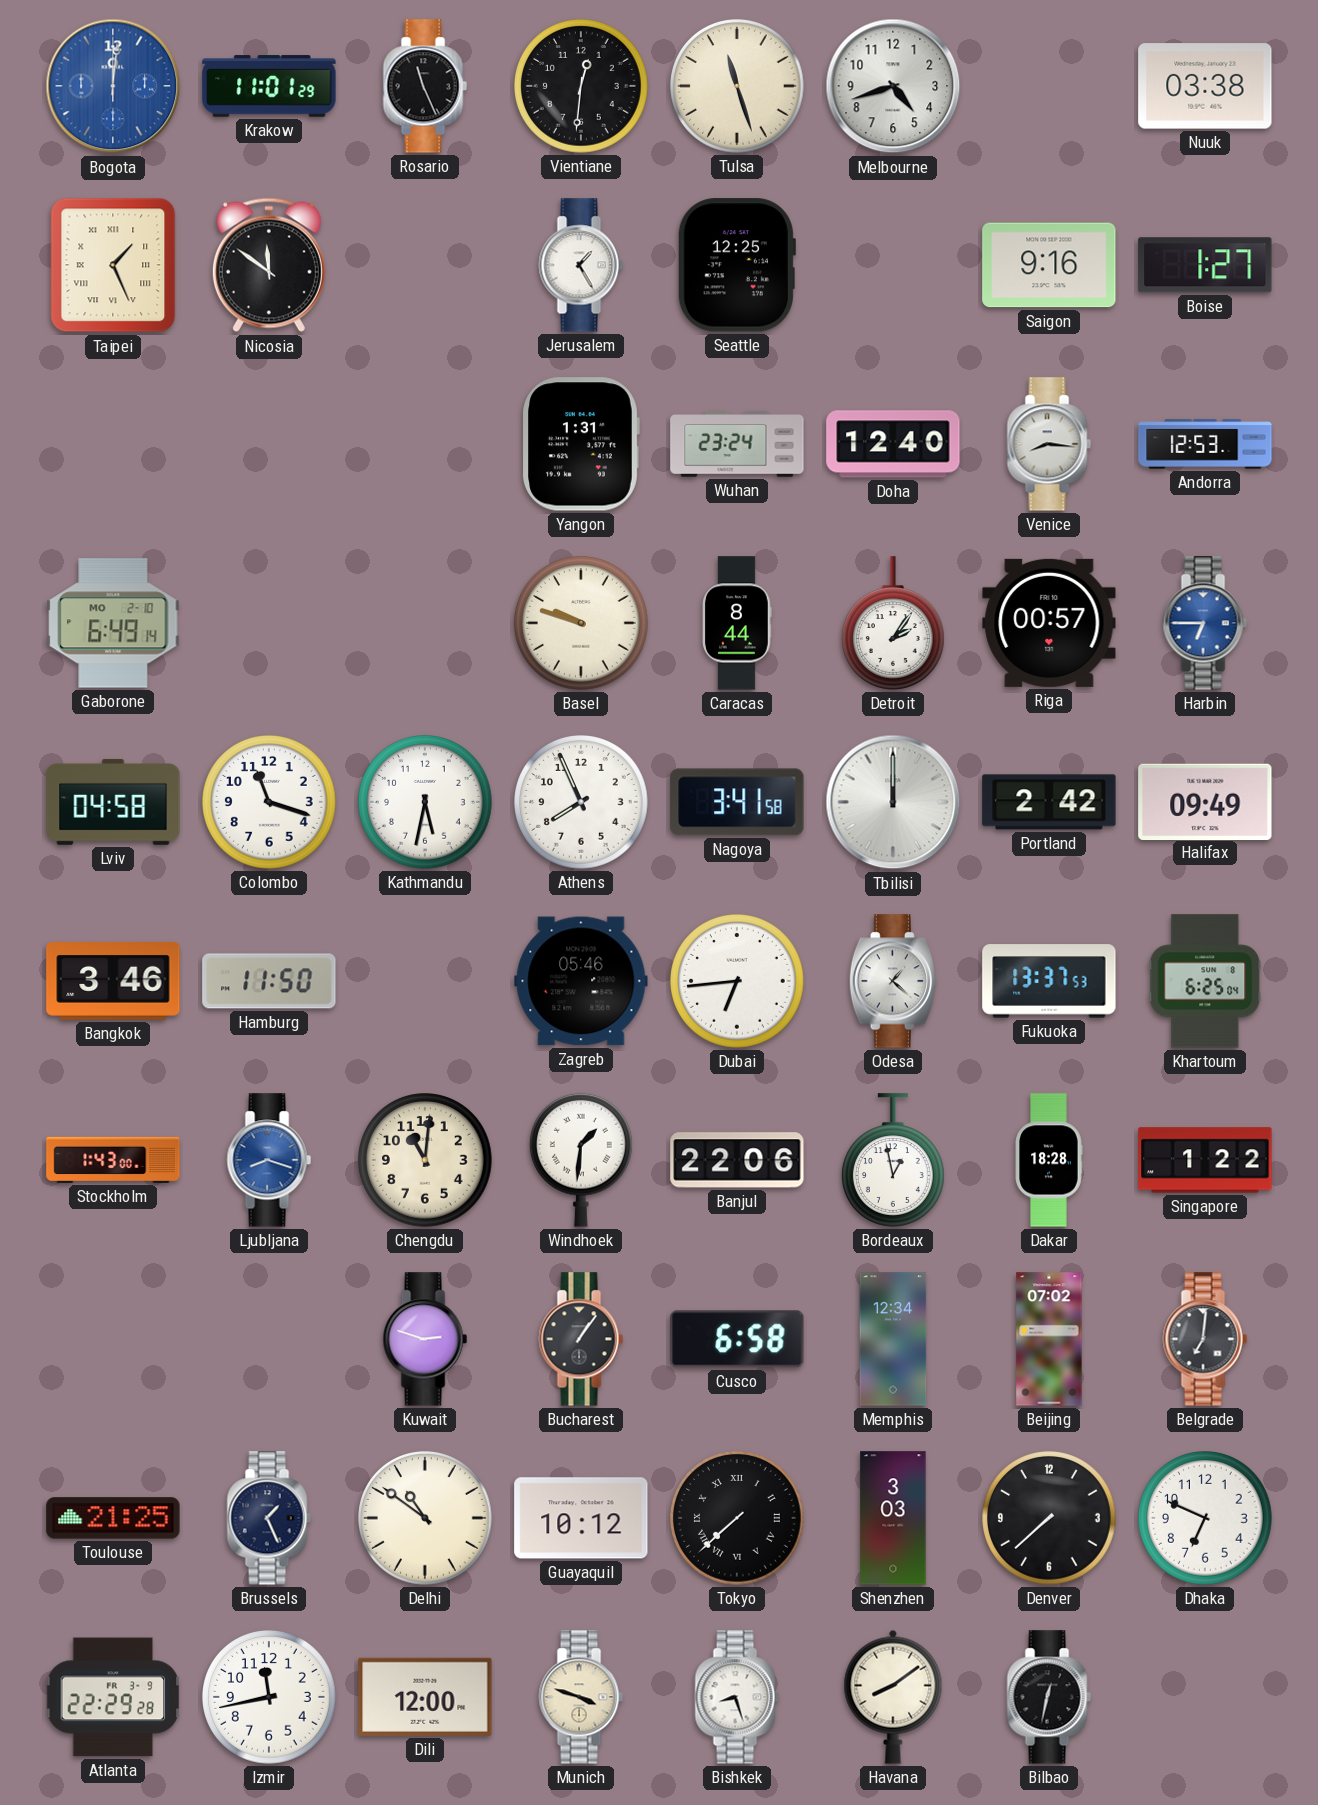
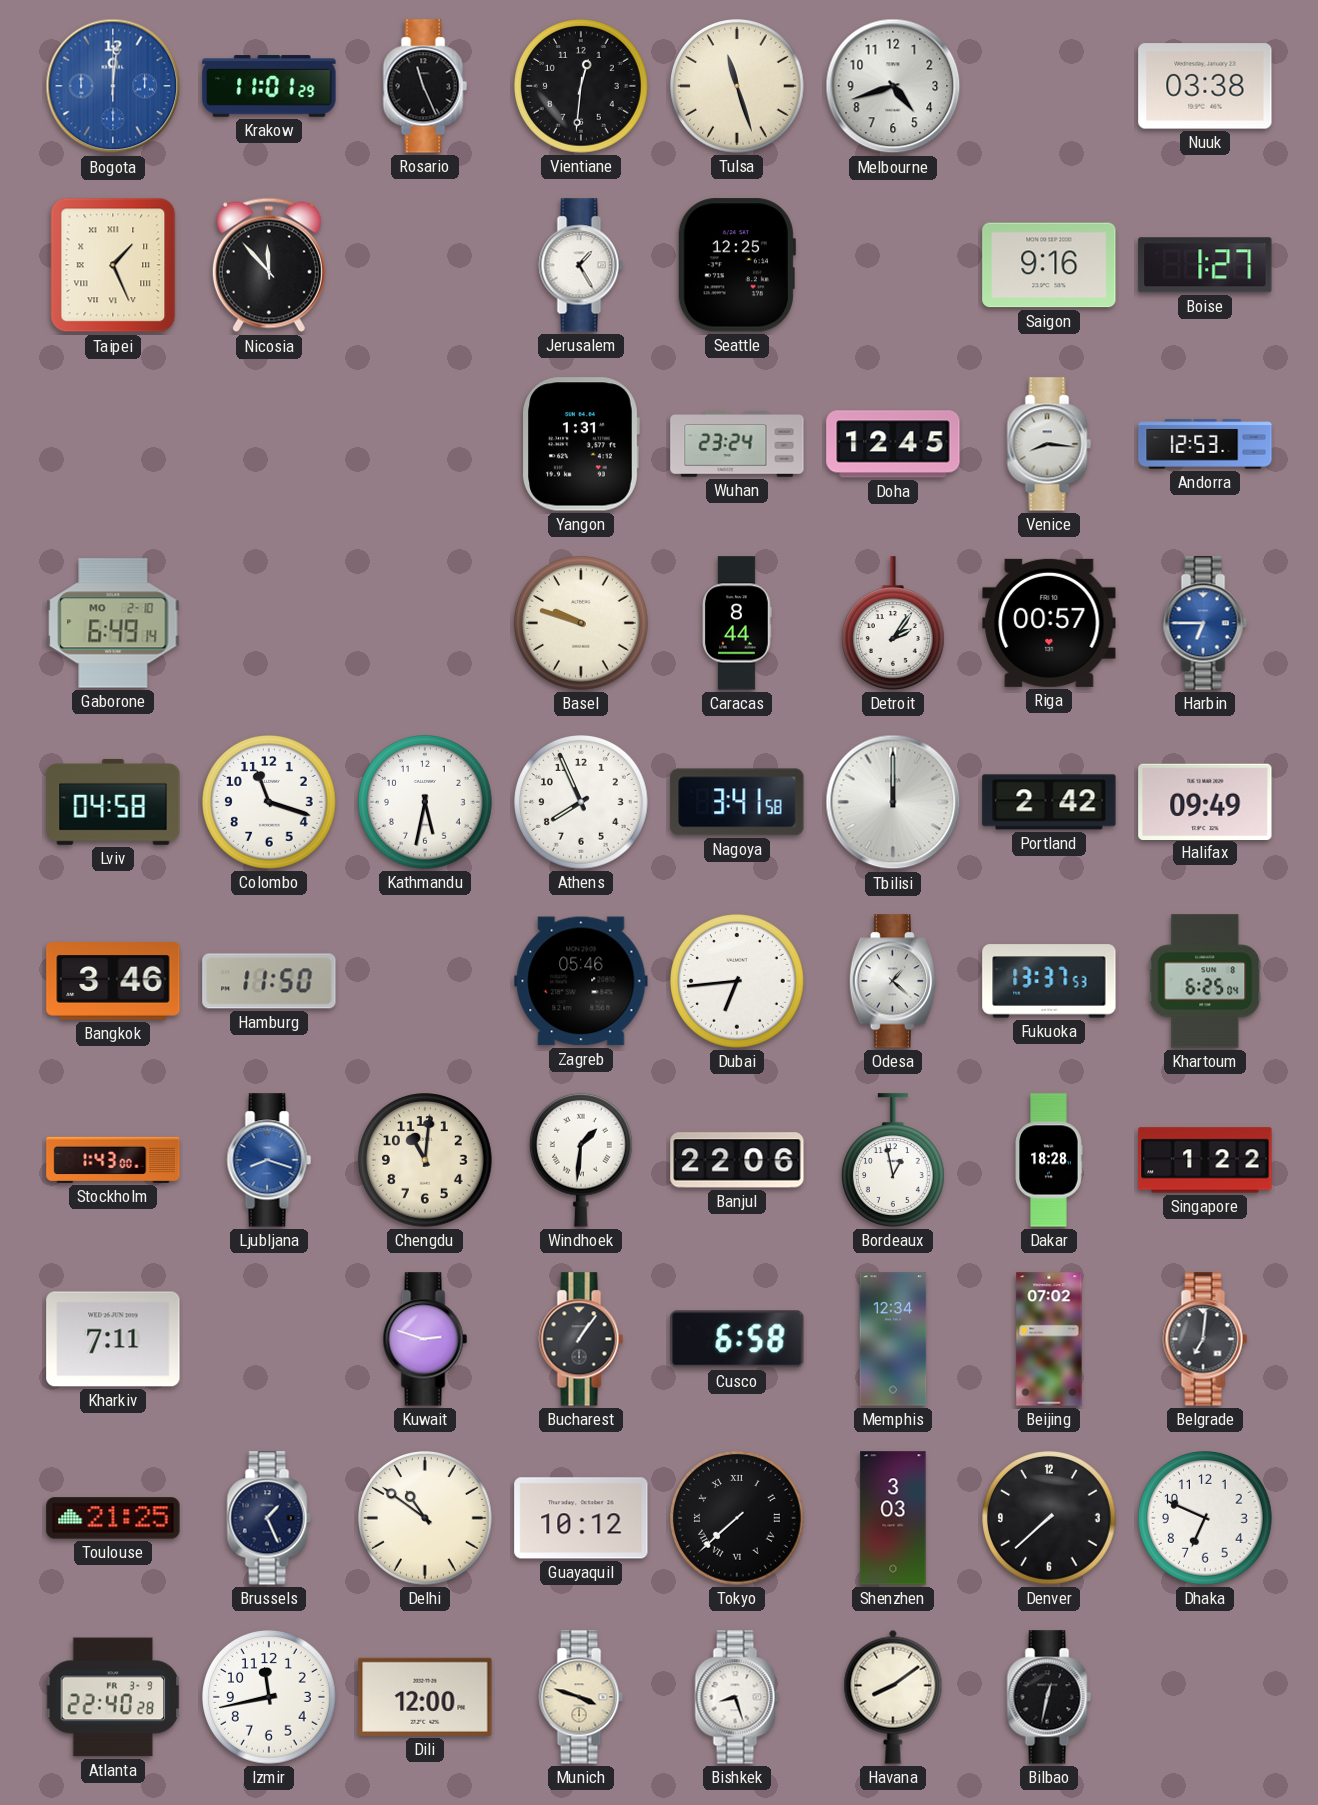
Nicosia: 11:51 -> 11:53 (269, 265)
Doha: 12:40 -> 12:45 (893, 444)
Kharkiv: none -> 7:11 (113, 1339)
Atlanta: 22:29 -> 22:40 (113, 1697)
